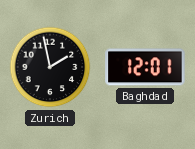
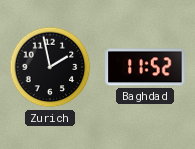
Baghdad: 12:01 -> 11:52 (145, 67)
